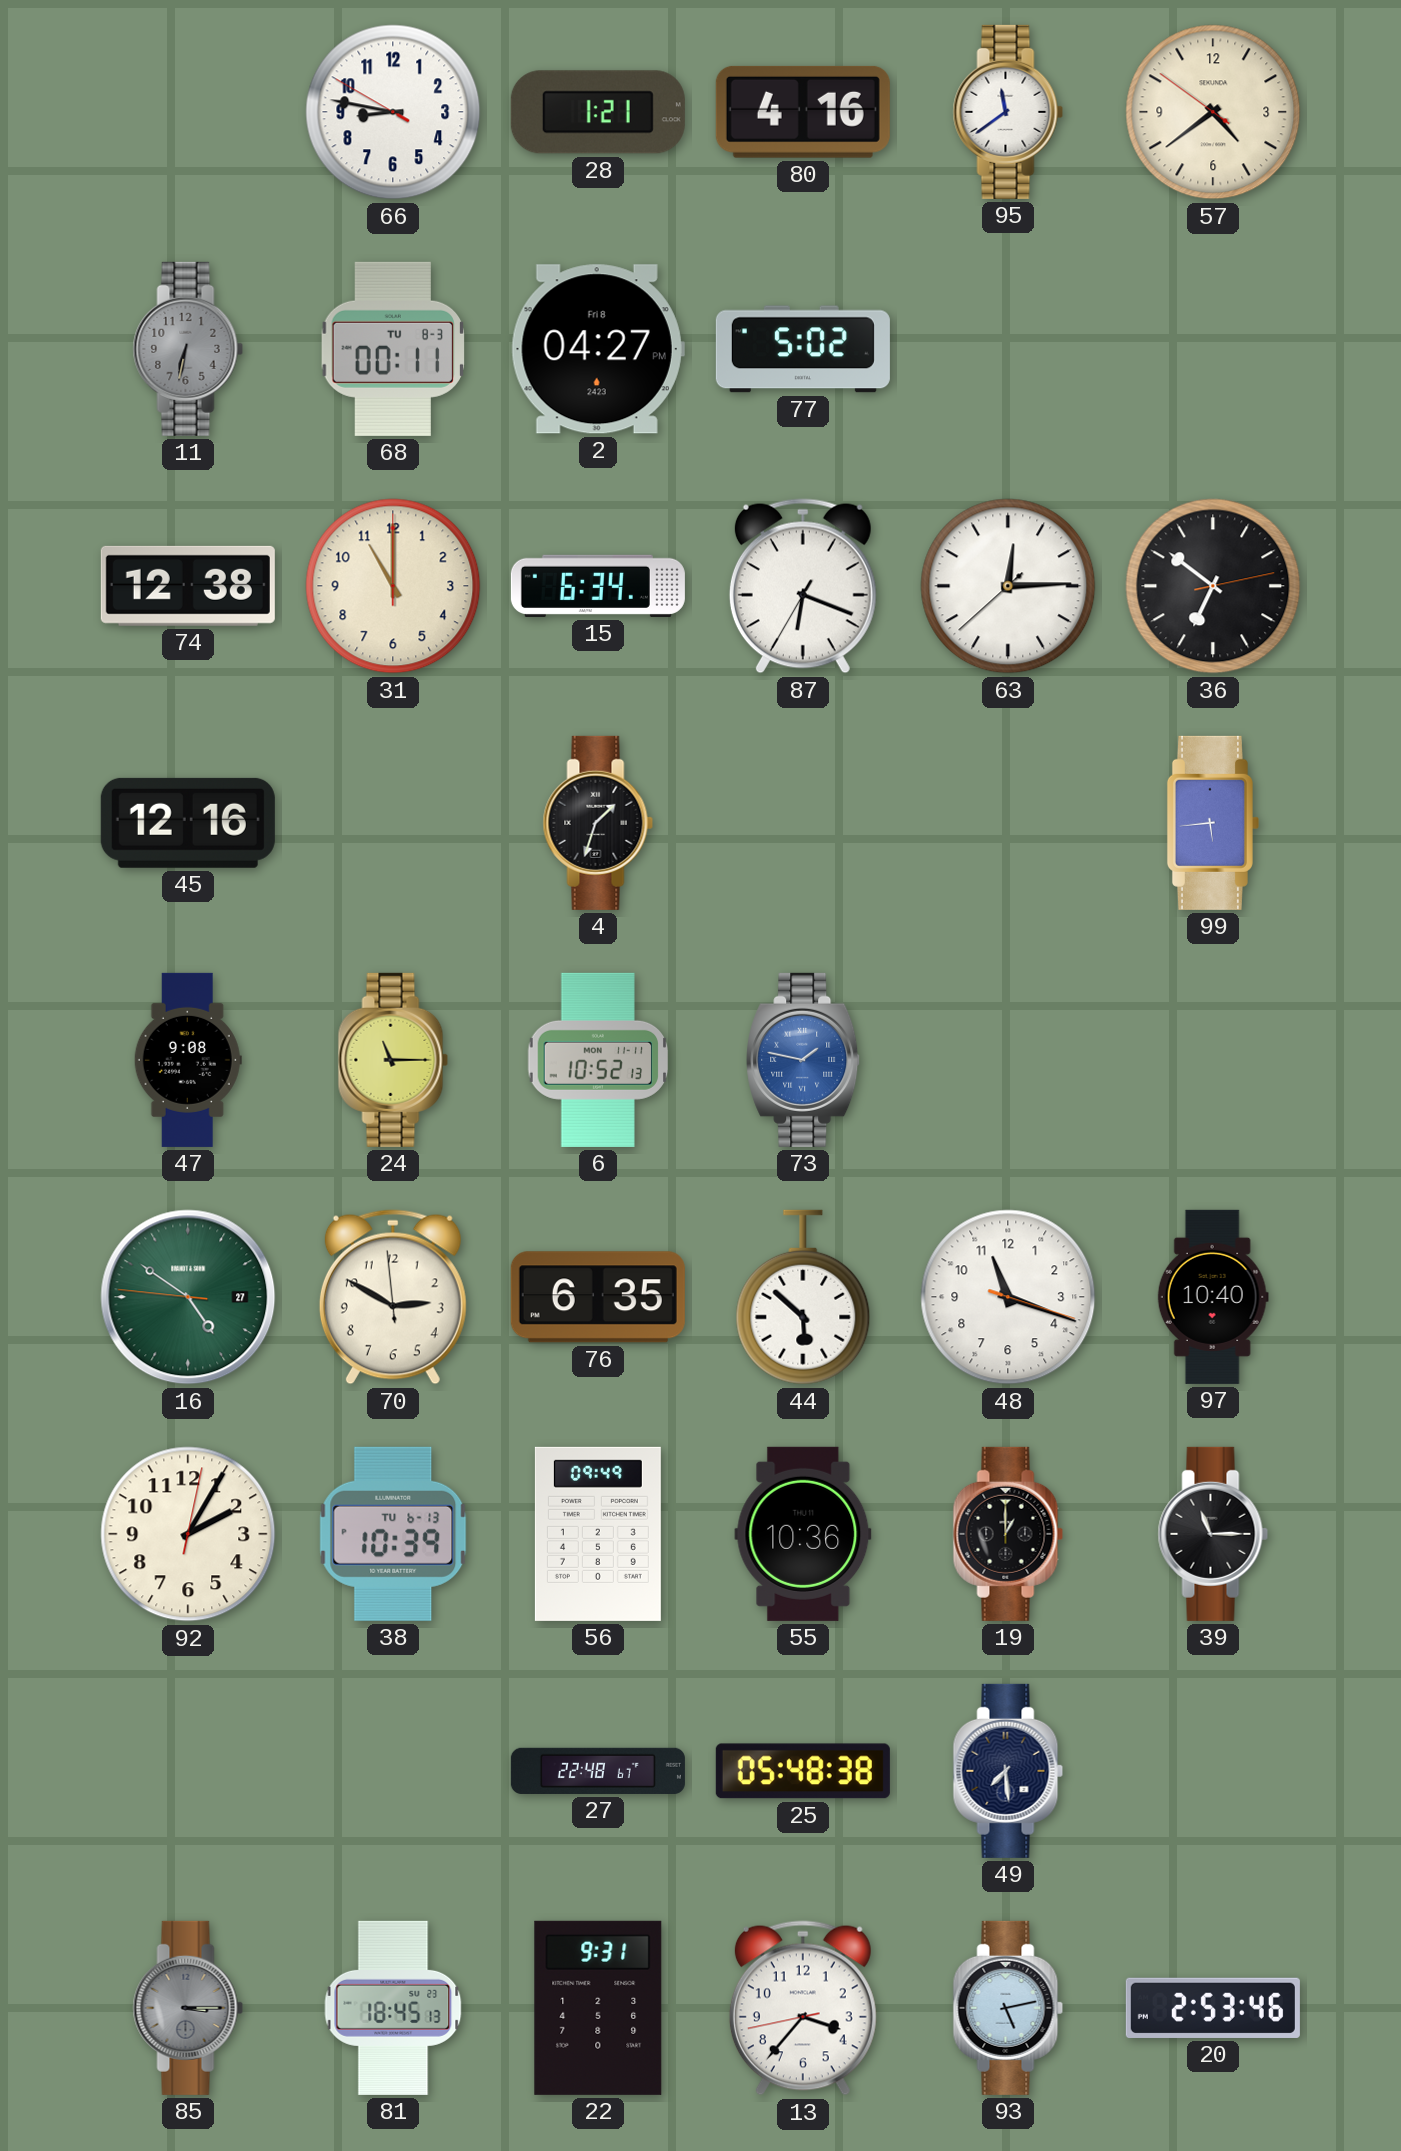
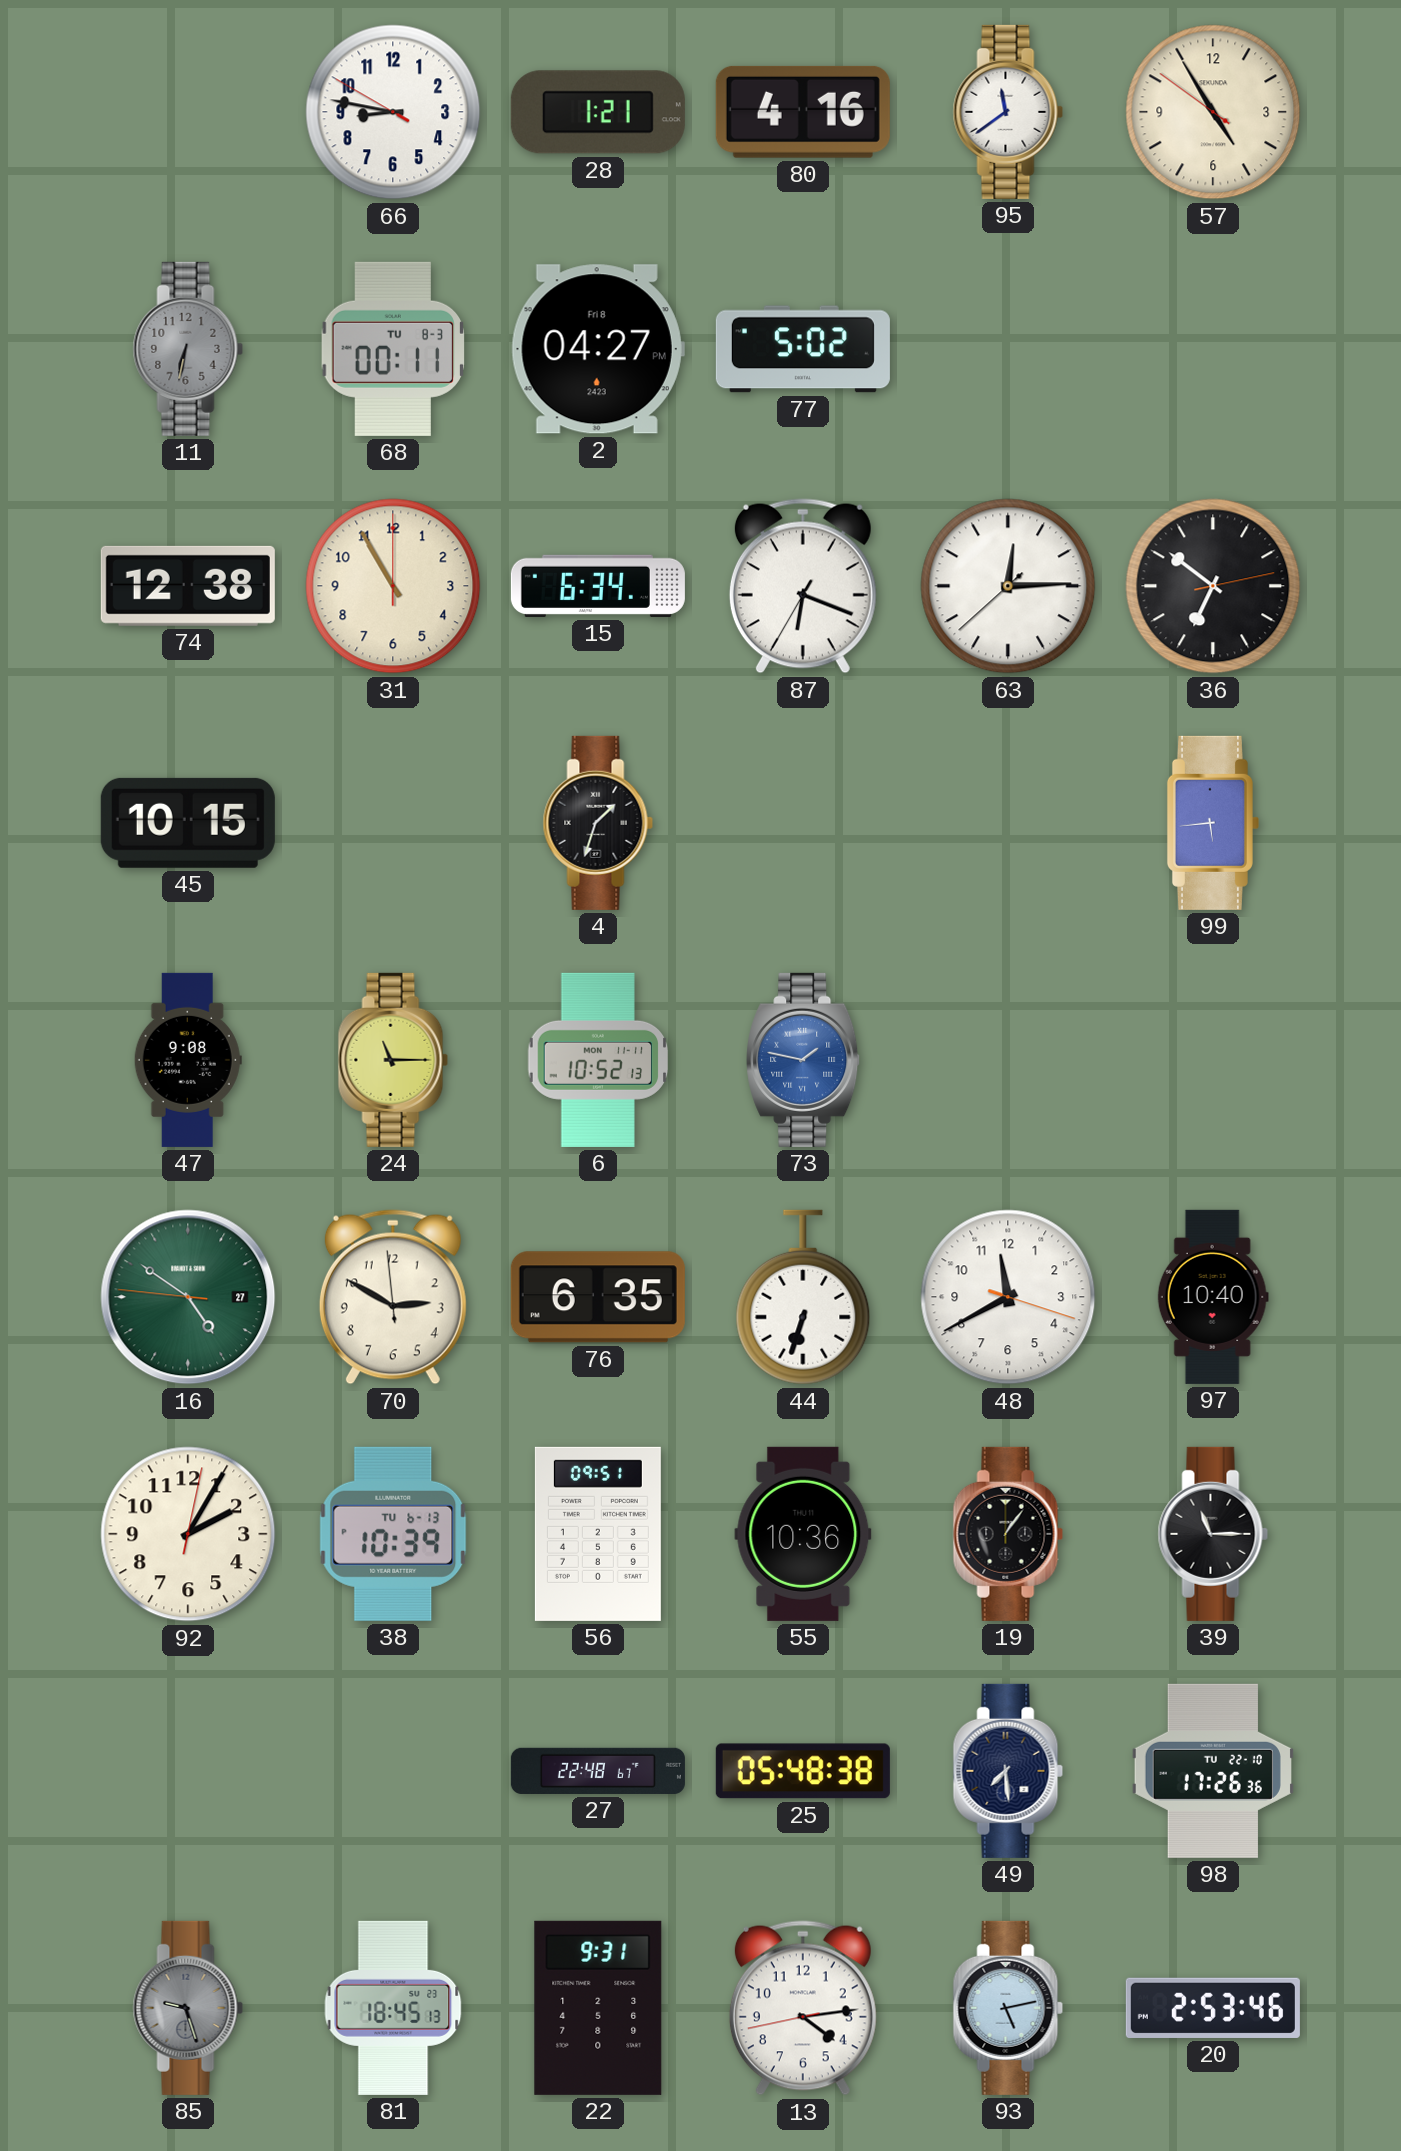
57: 4:38 -> 4:54 (1213, 112)
31: 11:00 -> 10:55 (393, 586)
45: 12:16 -> 10:15 (188, 823)
44: 5:52 -> 6:33 (803, 1297)
48: 11:18 -> 11:40 (1008, 1297)
56: 09:49 -> 09:51 (598, 1534)
19: 1:00 -> 1:06 (1008, 1534)
98: none -> 17:26 (1213, 1771)
85: 3:15 -> 9:27 (188, 2008)
13: 3:36 -> 4:13 (803, 2008)
